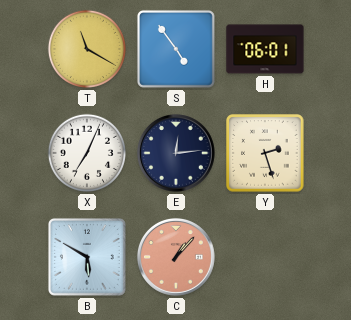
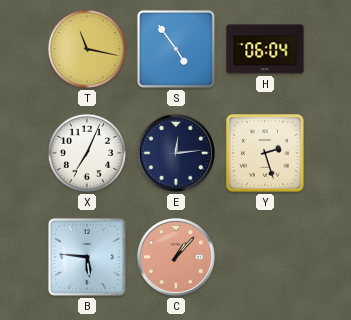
T: 11:20 -> 11:17 (87, 49)
H: 06:01 -> 06:04 (265, 49)
B: 5:50 -> 5:46 (87, 257)
